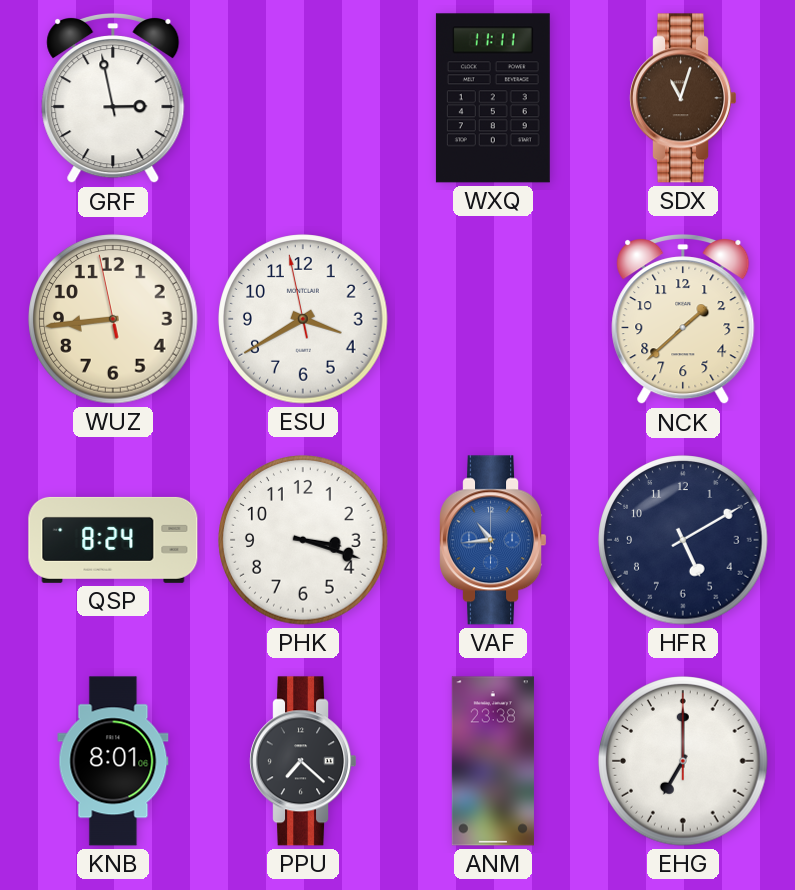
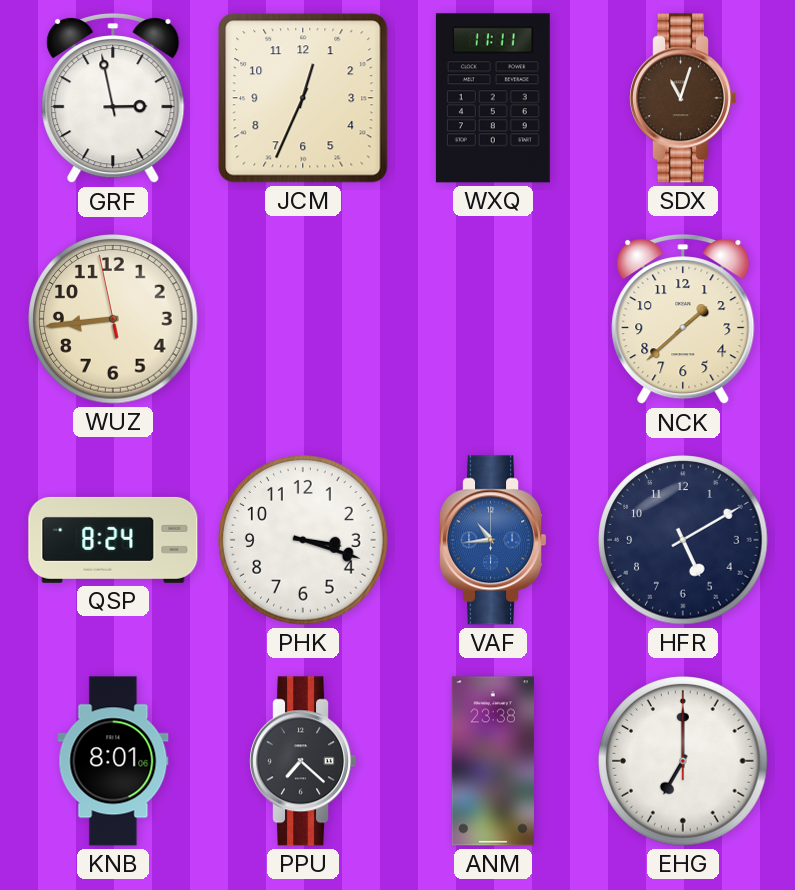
JCM: none -> 12:34 (303, 98)
ESU: 3:39 -> none (303, 319)
